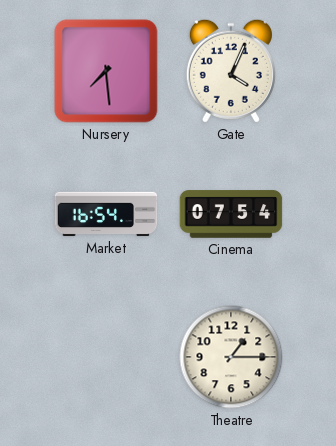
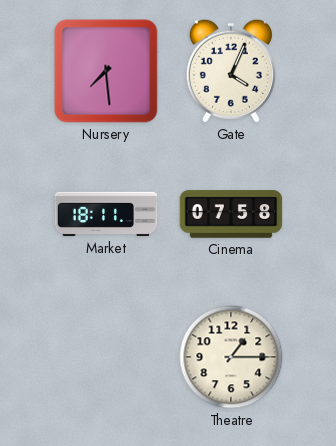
Market: 16:54 -> 18:11 (106, 214)
Cinema: 07:54 -> 07:58 (231, 214)
